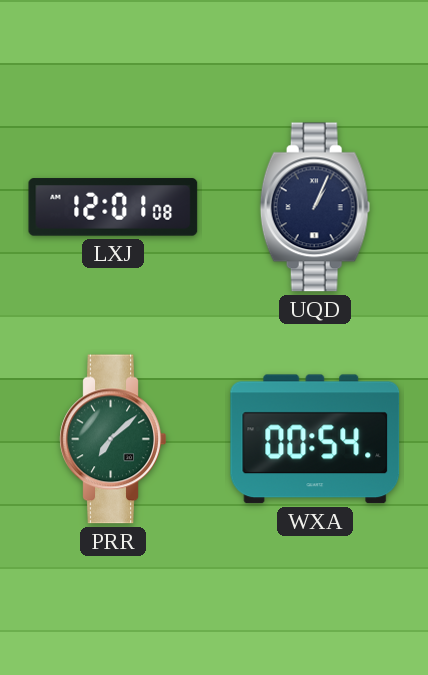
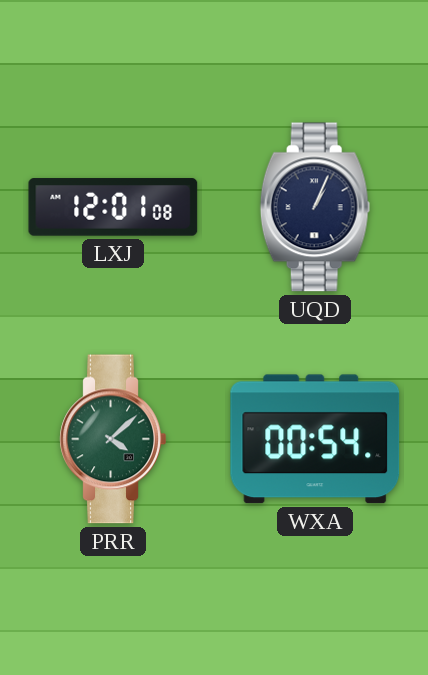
PRR: 7:08 -> 4:08 (113, 439)
